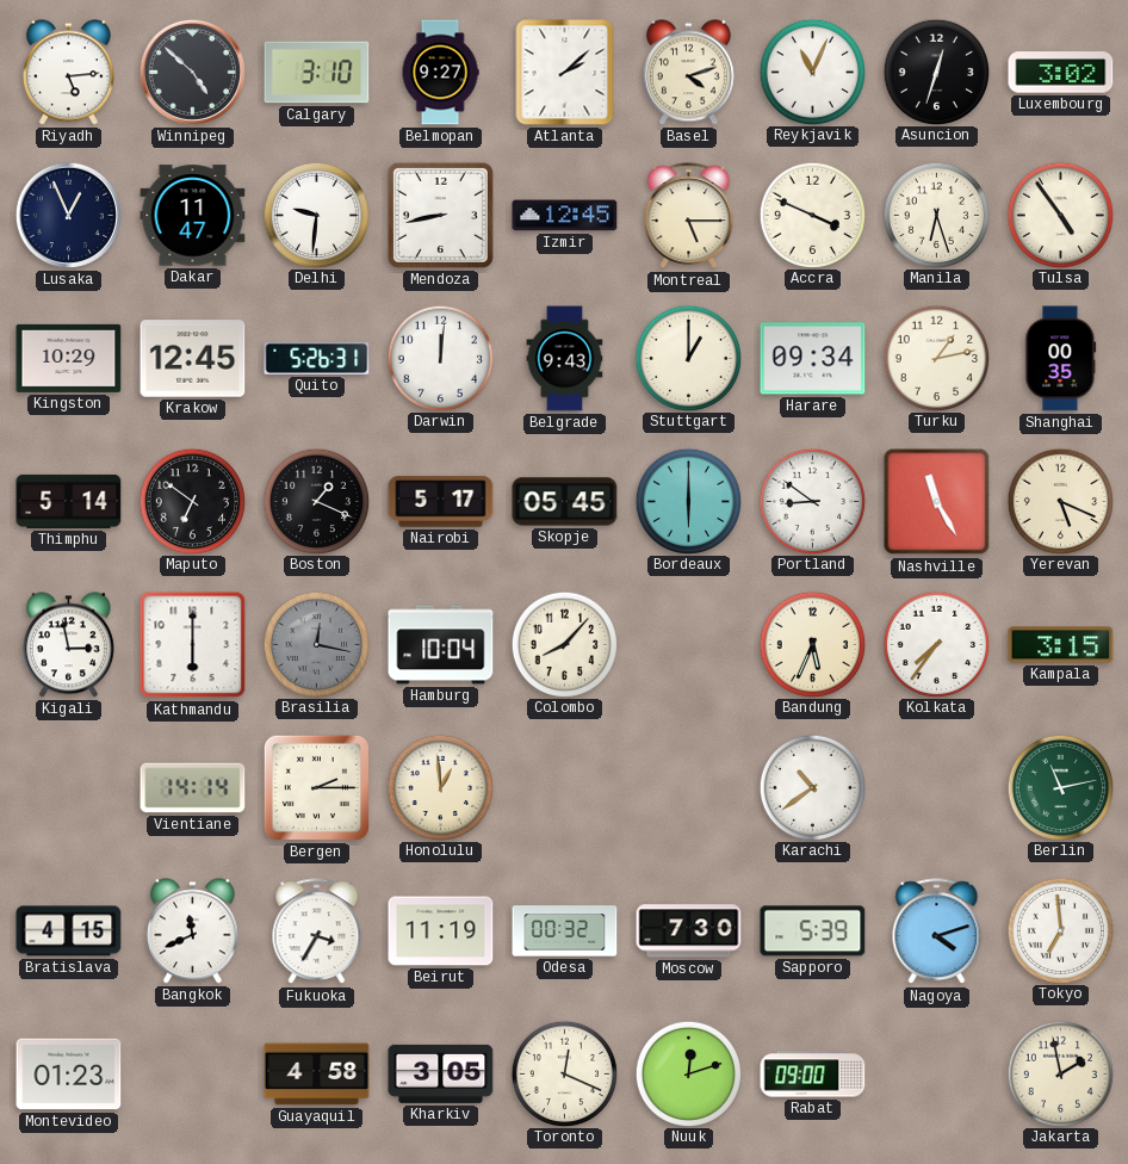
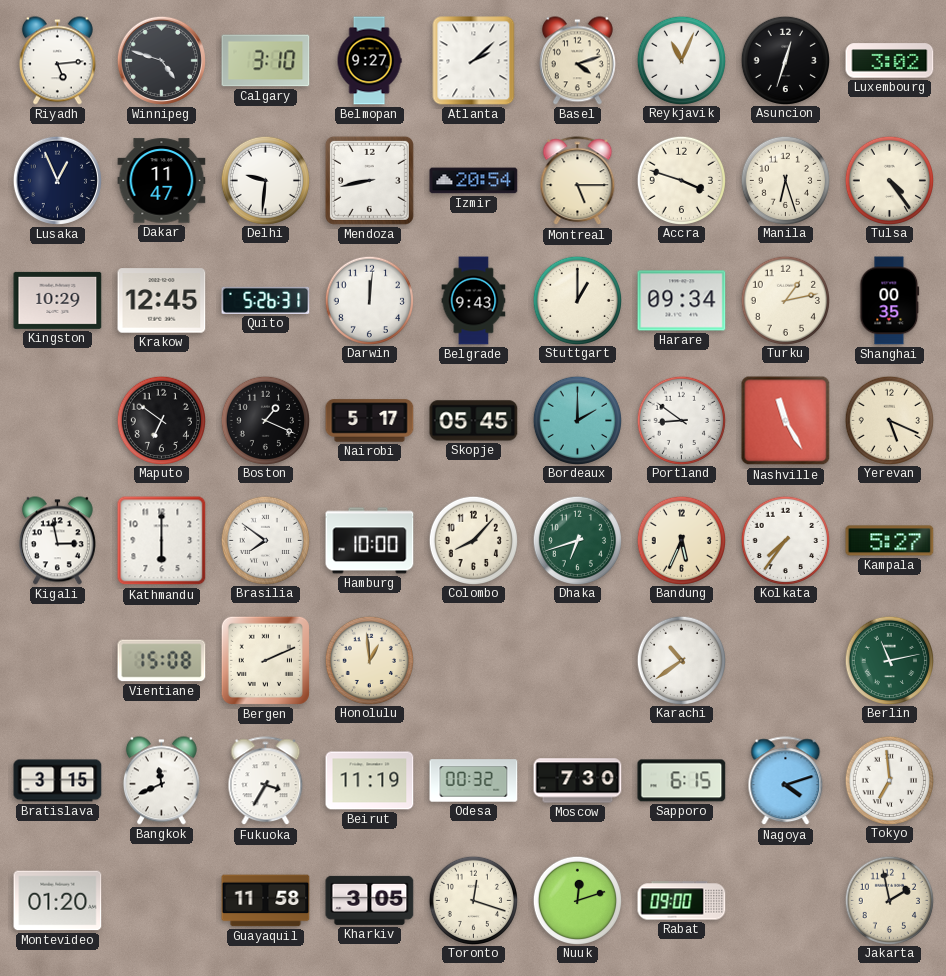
Winnipeg: 4:52 -> 4:48 (161, 60)
Izmir: 12:45 -> 20:54 (474, 181)
Accra: 3:49 -> 3:48 (681, 180)
Tulsa: 4:54 -> 4:24 (889, 180)
Thimphu: 5:14 -> none (69, 501)
Bordeaux: 6:00 -> 2:00 (577, 420)
Brasilia: 12:17 -> 7:51 (265, 540)
Brasilia dial: grey -> white (265, 540)
Hamburg: 10:04 -> 10:00 (370, 541)
Dhaka: none -> 6:42 (577, 540)
Kampala: 3:15 -> 5:27 (890, 541)
Vientiane: 14:14 -> 15:08 (162, 661)
Bergen: 2:15 -> 2:11 (265, 660)
Bratislava: 4:15 -> 3:15 (58, 781)
Sapporo: 5:39 -> 6:15 (682, 781)
Montevideo: 01:23 -> 01:20 (58, 901)
Guayaquil: 4:58 -> 11:58 (266, 901)
Toronto: 12:19 -> 12:18 (473, 900)
